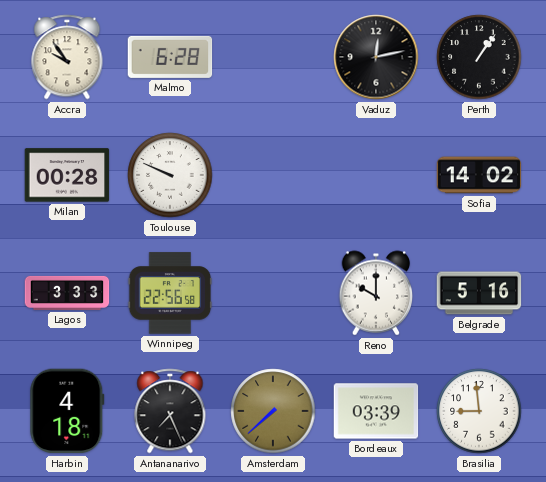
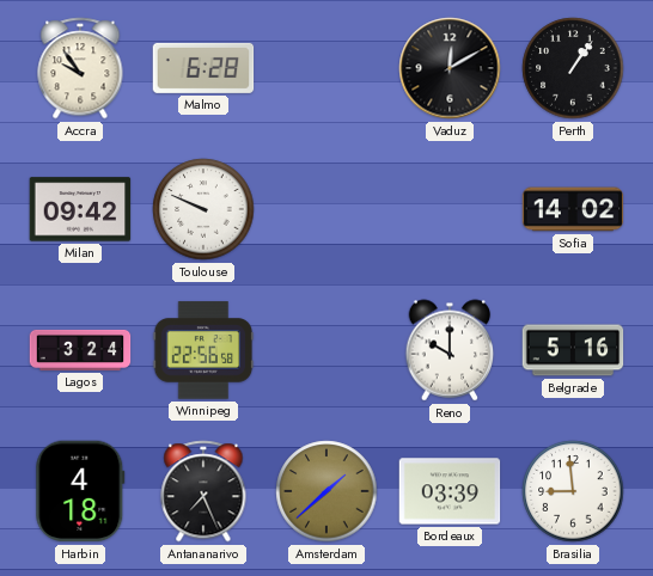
Vaduz: 12:13 -> 12:10 (450, 68)
Milan: 00:28 -> 09:42 (80, 209)
Lagos: 3:33 -> 3:24 (80, 350)
Amsterdam: 7:38 -> 1:38 (326, 491)
